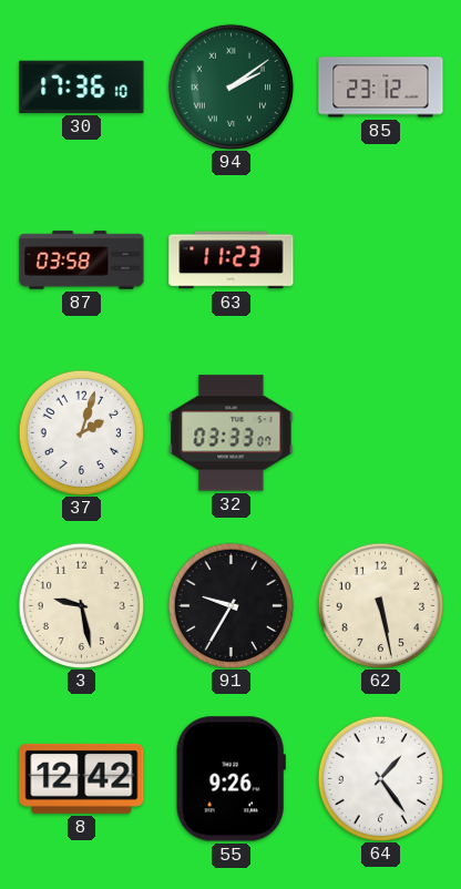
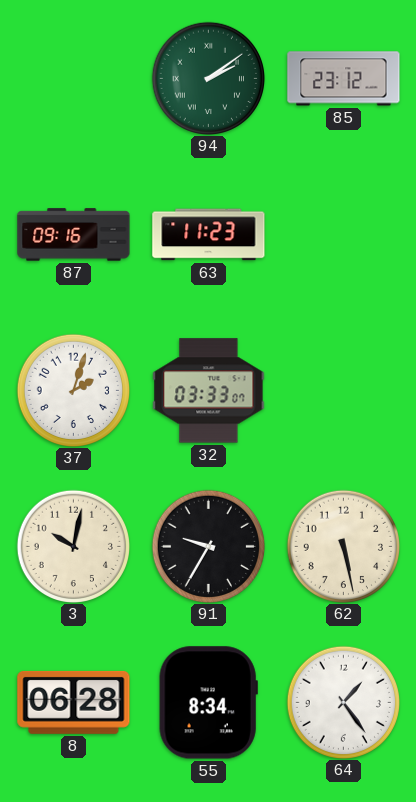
30: 17:36 -> none (82, 86)
87: 03:58 -> 09:16 (74, 235)
3: 9:28 -> 10:02 (73, 546)
8: 12:42 -> 06:28 (74, 702)
55: 9:26 -> 8:34 (208, 703)
